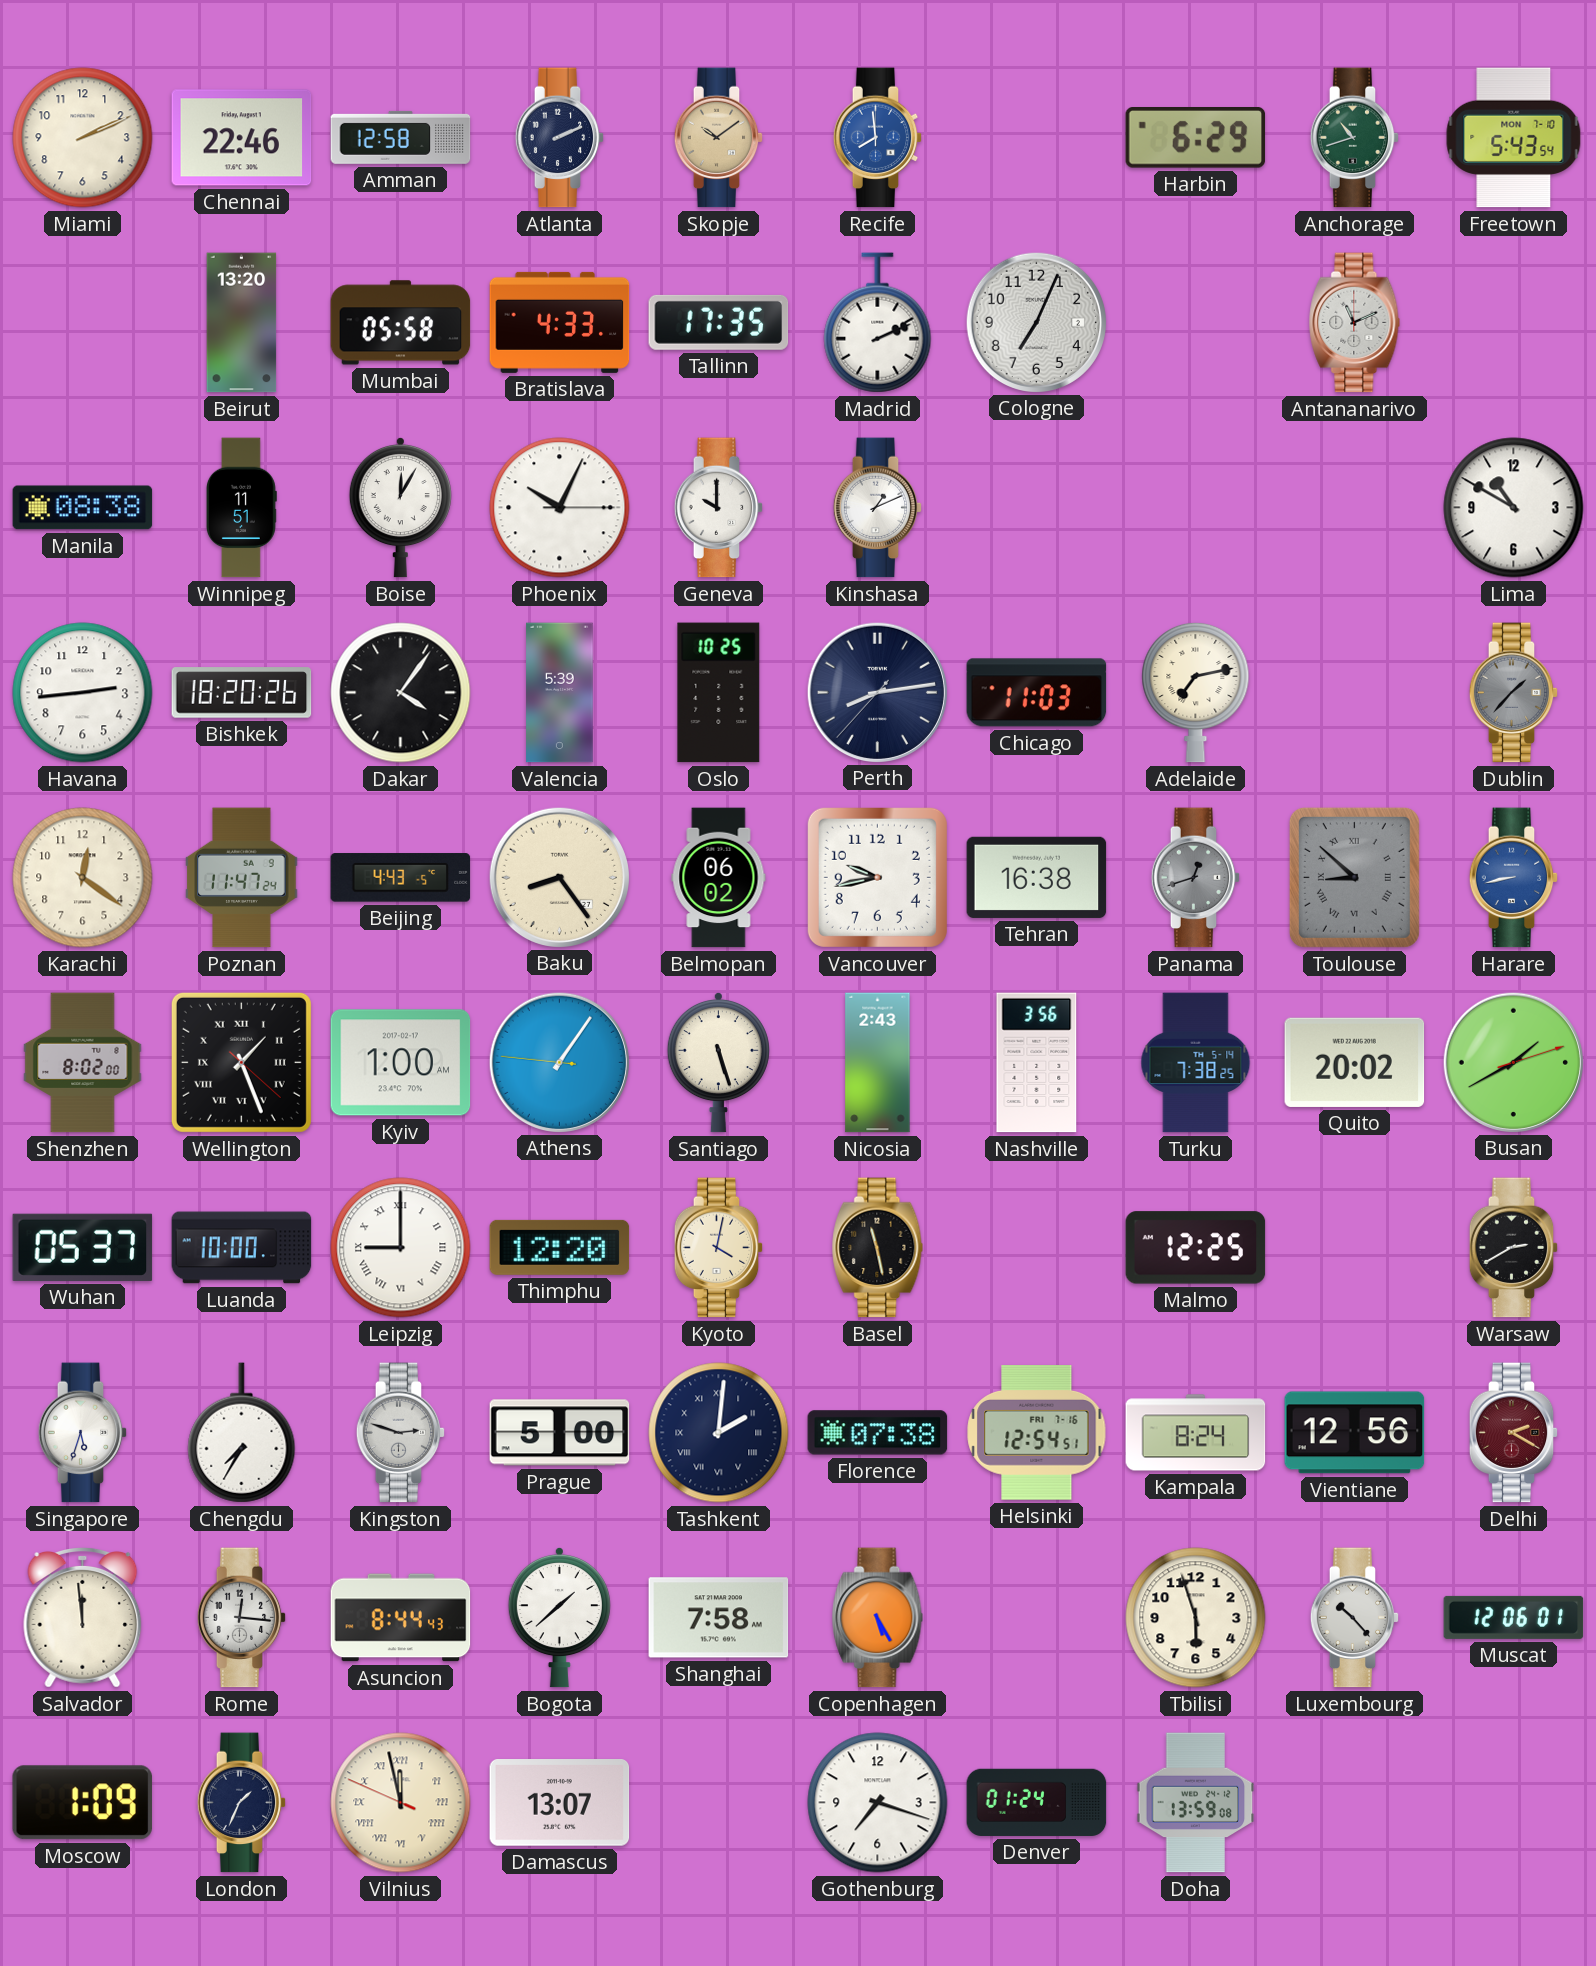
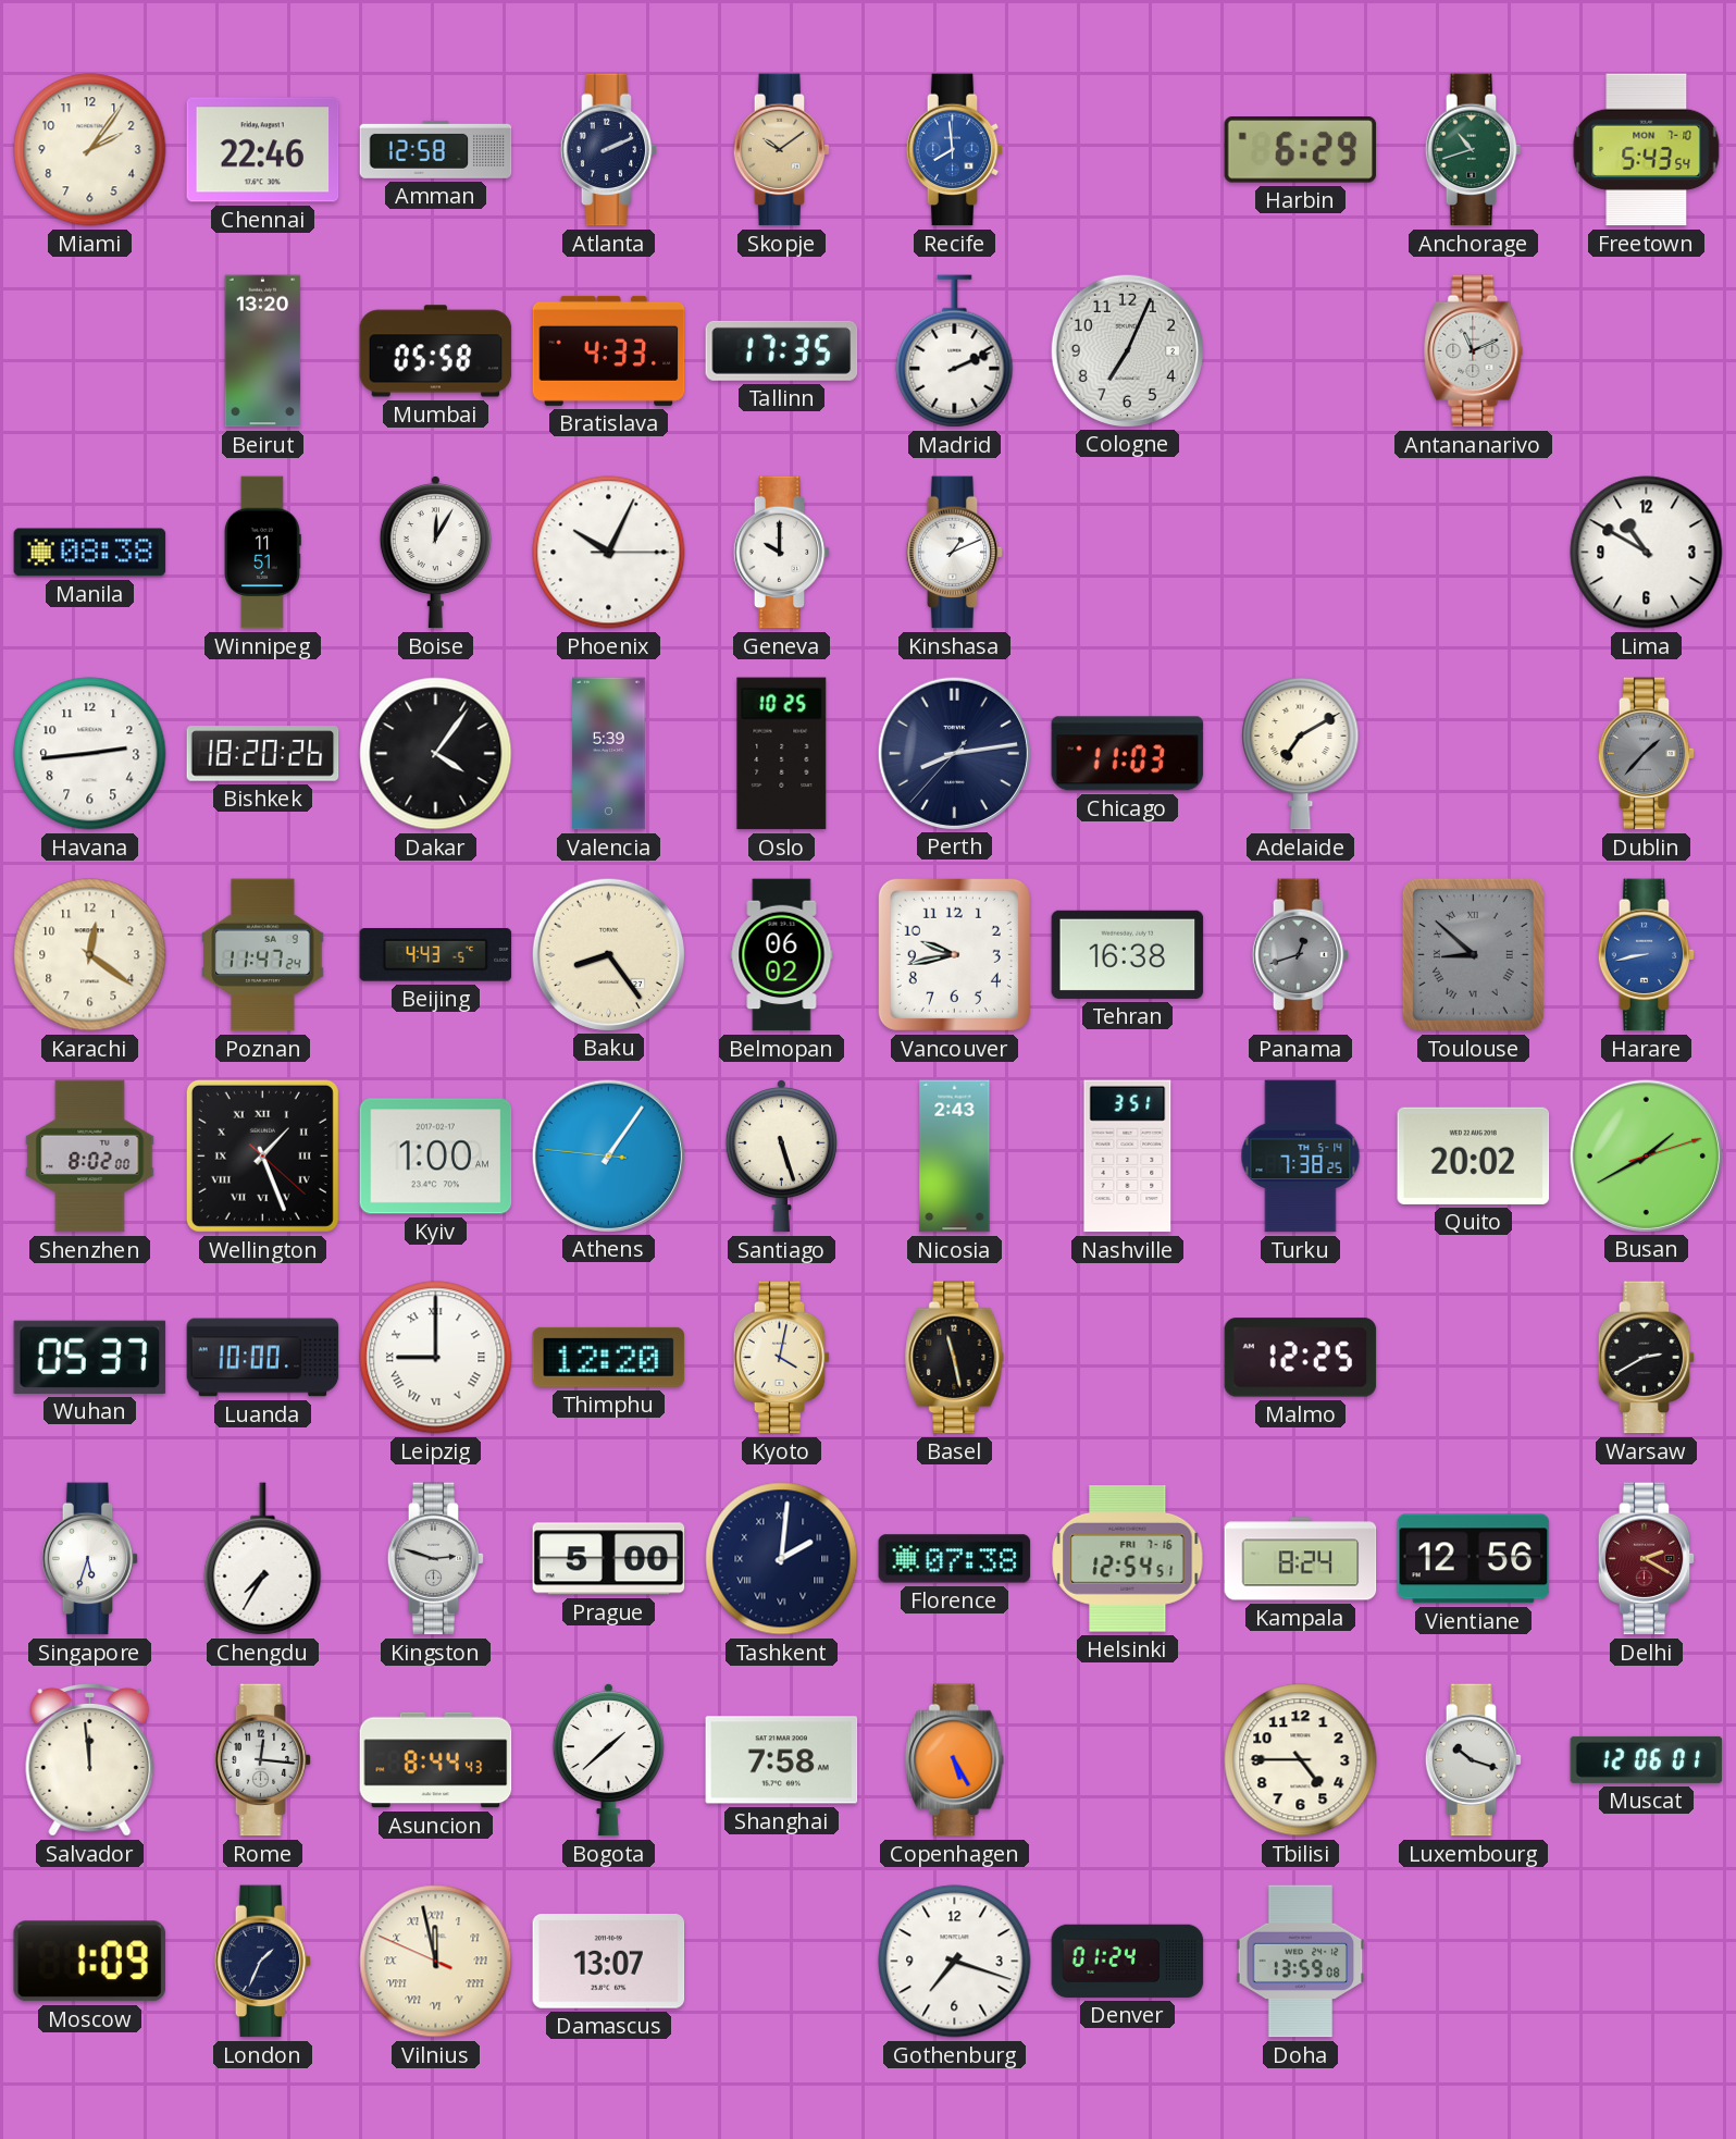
Miami: 2:11 -> 2:06 (90, 150)
Adelaide: 7:13 -> 7:10 (1301, 753)
Nashville: 3:56 -> 3:51 (1128, 1157)
Tbilisi: 5:57 -> 4:45 (1301, 1760)
Luxembourg: 10:23 -> 10:18 (1474, 1760)
